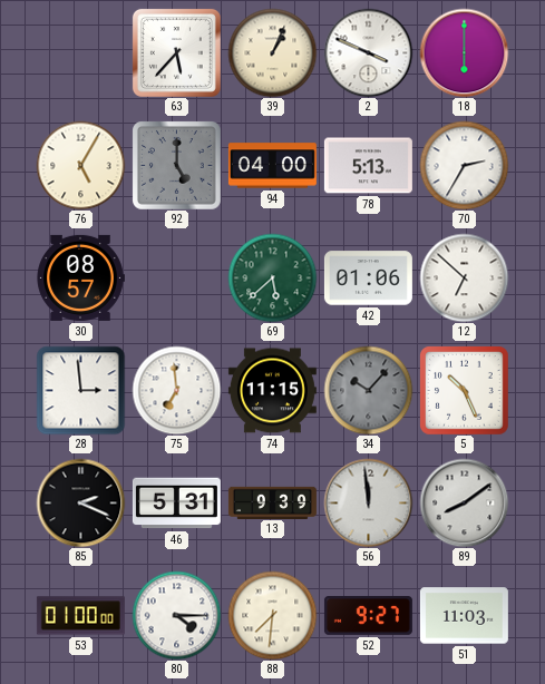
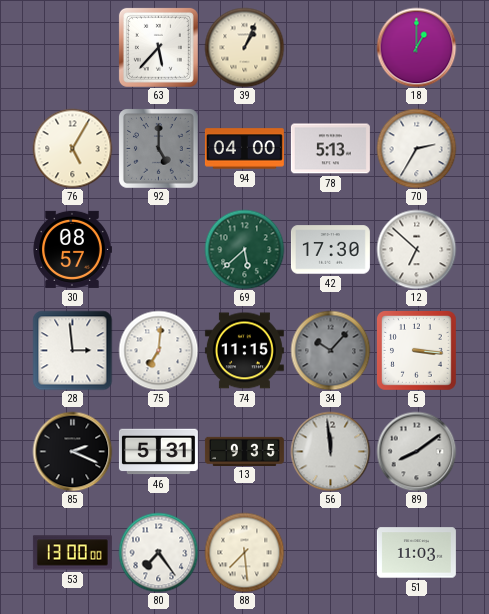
2: 3:49 -> none (368, 52)
18: 6:00 -> 1:00 (416, 47)
42: 01:06 -> 17:30 (330, 250)
75: 6:59 -> 7:01 (158, 350)
5: 10:26 -> 3:16 (417, 351)
13: 9:39 -> 9:35 (244, 451)
53: 01:00 -> 13:00 (72, 553)
80: 4:15 -> 7:24 (158, 552)
88: 7:31 -> 7:29 (244, 552)
52: 9:27 -> none (368, 616)
